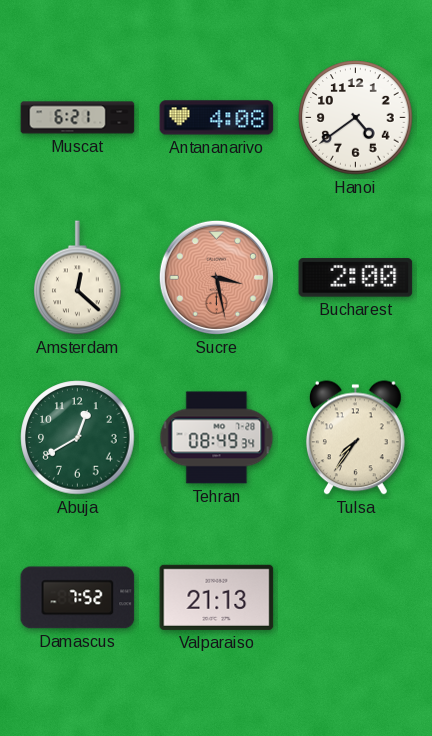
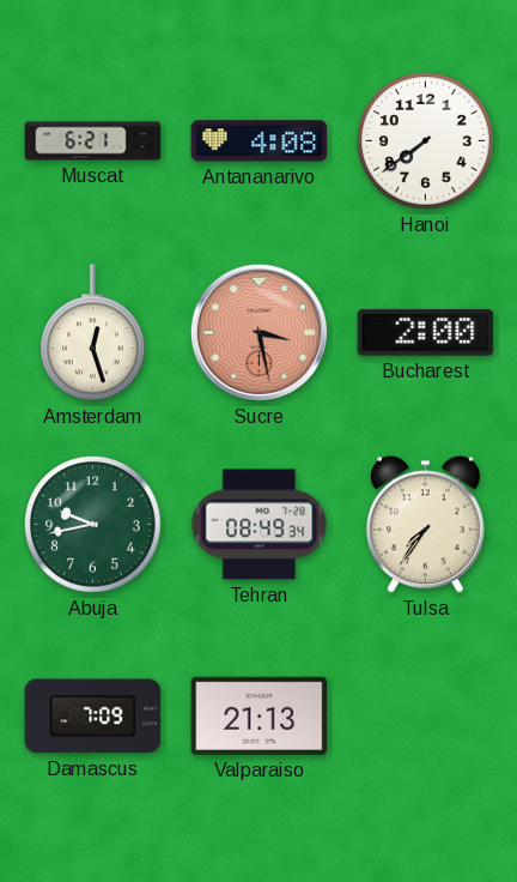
Hanoi: 4:39 -> 7:39 (426, 141)
Amsterdam: 12:22 -> 12:27 (93, 333)
Abuja: 12:40 -> 9:43 (93, 525)
Damascus: 7:52 -> 7:09 (93, 717)
